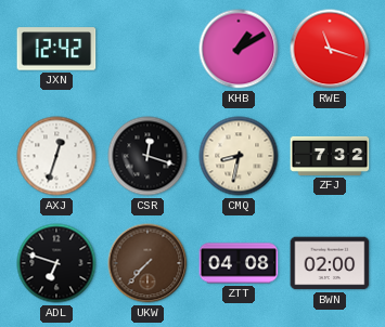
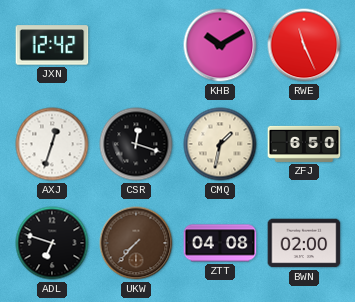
KHB: 1:10 -> 10:10 (220, 45)
RWE: 11:18 -> 11:26 (304, 45)
CMQ: 8:32 -> 1:32 (220, 144)
ZFJ: 7:32 -> 6:50 (304, 144)
